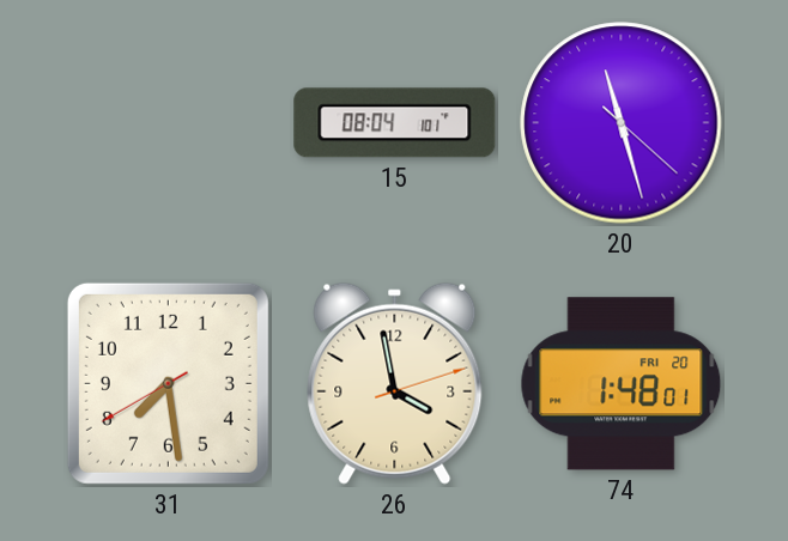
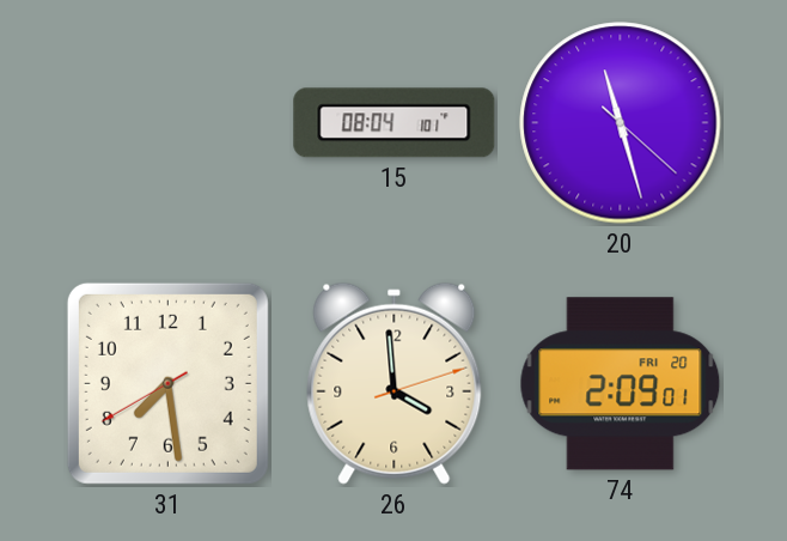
26: 3:58 -> 3:59 (395, 383)
74: 1:48 -> 2:09 (621, 384)
